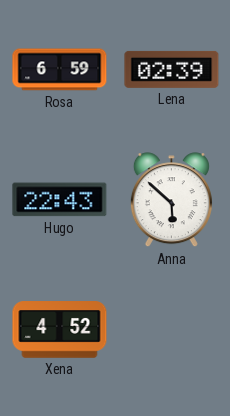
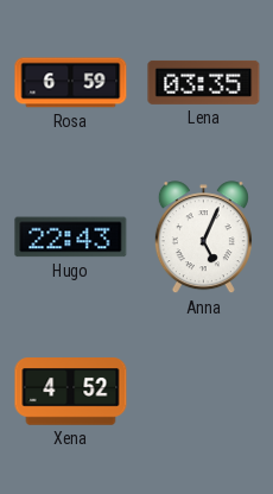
Lena: 02:39 -> 03:35 (204, 82)
Anna: 5:52 -> 5:04 (203, 237)
